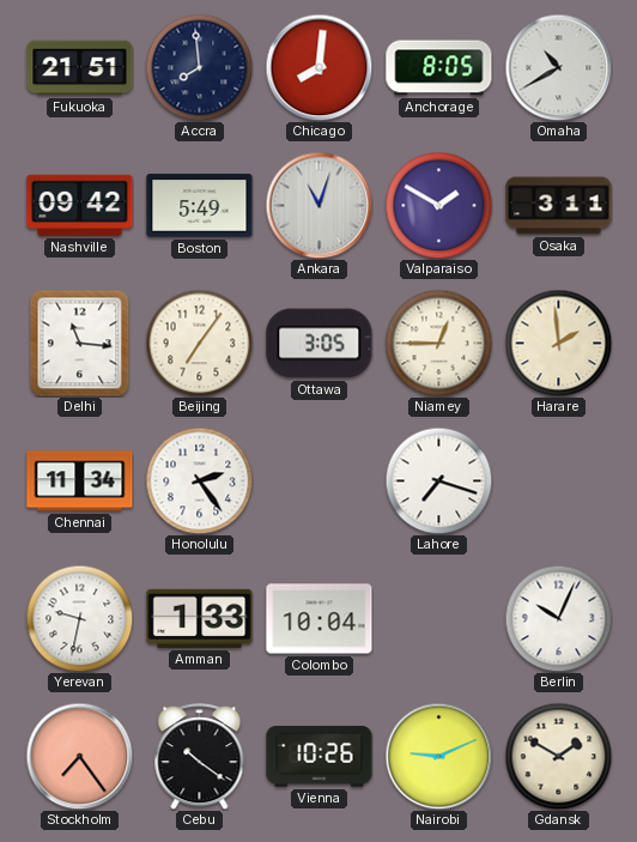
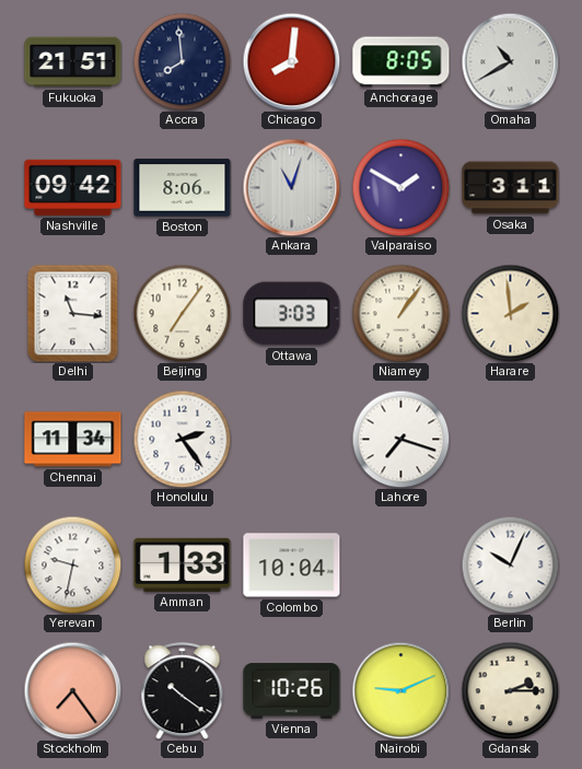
Boston: 5:49 -> 8:06 (183, 188)
Ottawa: 3:05 -> 3:03 (292, 314)
Niamey: 12:45 -> 1:06 (400, 313)
Gdansk: 1:50 -> 2:15 (510, 690)
